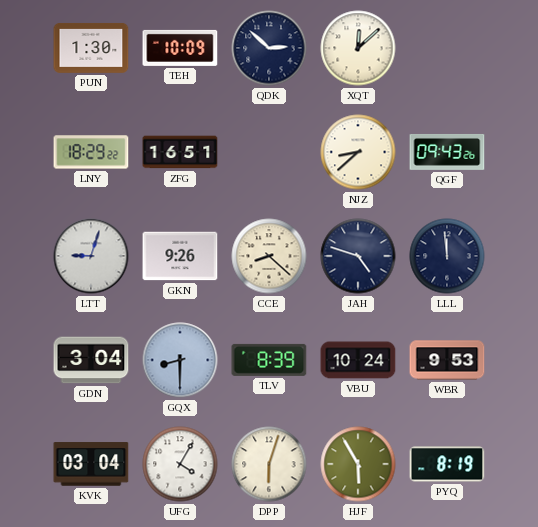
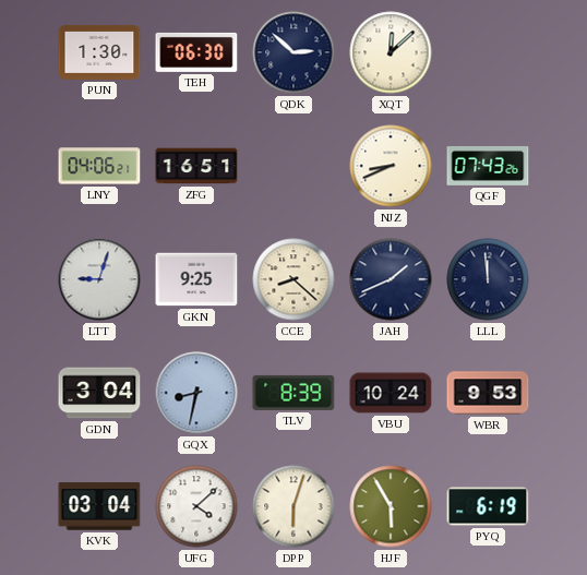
TEH: 10:09 -> 06:30 (196, 52)
LNY: 18:29 -> 04:06 (99, 166)
NJZ: 8:38 -> 8:41 (391, 166)
QGF: 09:43 -> 07:43 (488, 166)
GKN: 9:26 -> 9:25 (196, 279)
JAH: 4:48 -> 1:41 (391, 279)
GQX: 8:30 -> 8:32 (196, 393)
UFG: 4:05 -> 4:08 (196, 506)
PYQ: 8:19 -> 6:19 (488, 506)
